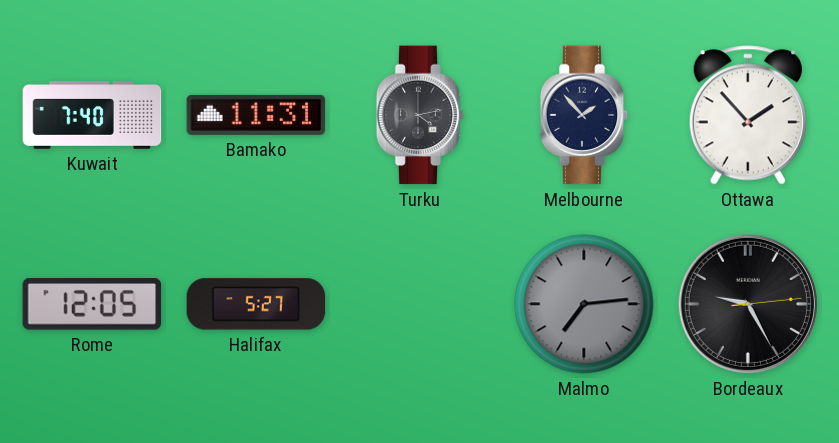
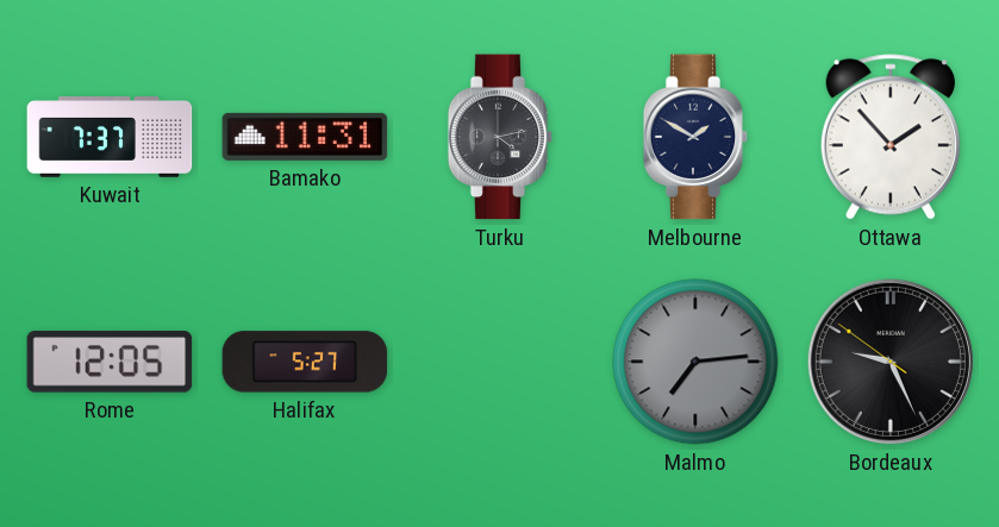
Kuwait: 7:40 -> 7:37 (110, 138)
Melbourne: 1:53 -> 1:50 (695, 137)
Bordeaux: 9:25:14 -> 9:25:51 (891, 362)
